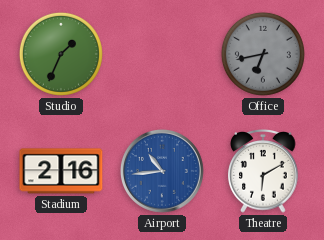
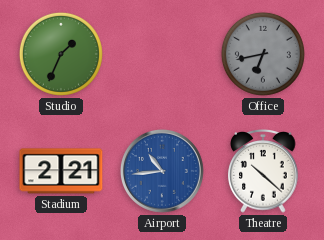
Stadium: 2:16 -> 2:21 (61, 171)
Theatre: 6:10 -> 10:22 (263, 171)
